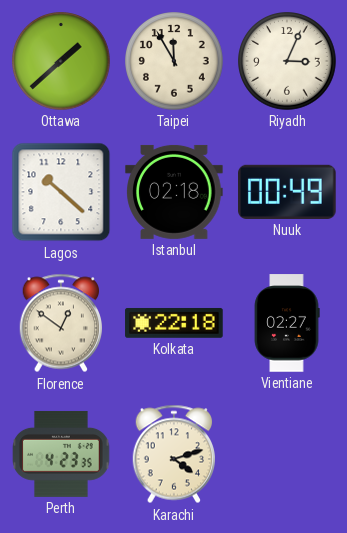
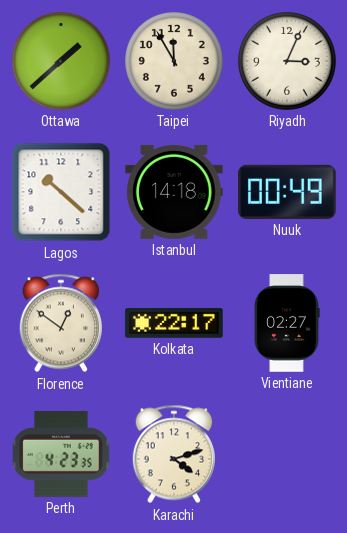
Istanbul: 02:18 -> 14:18 (174, 192)
Kolkata: 22:18 -> 22:17 (174, 323)
